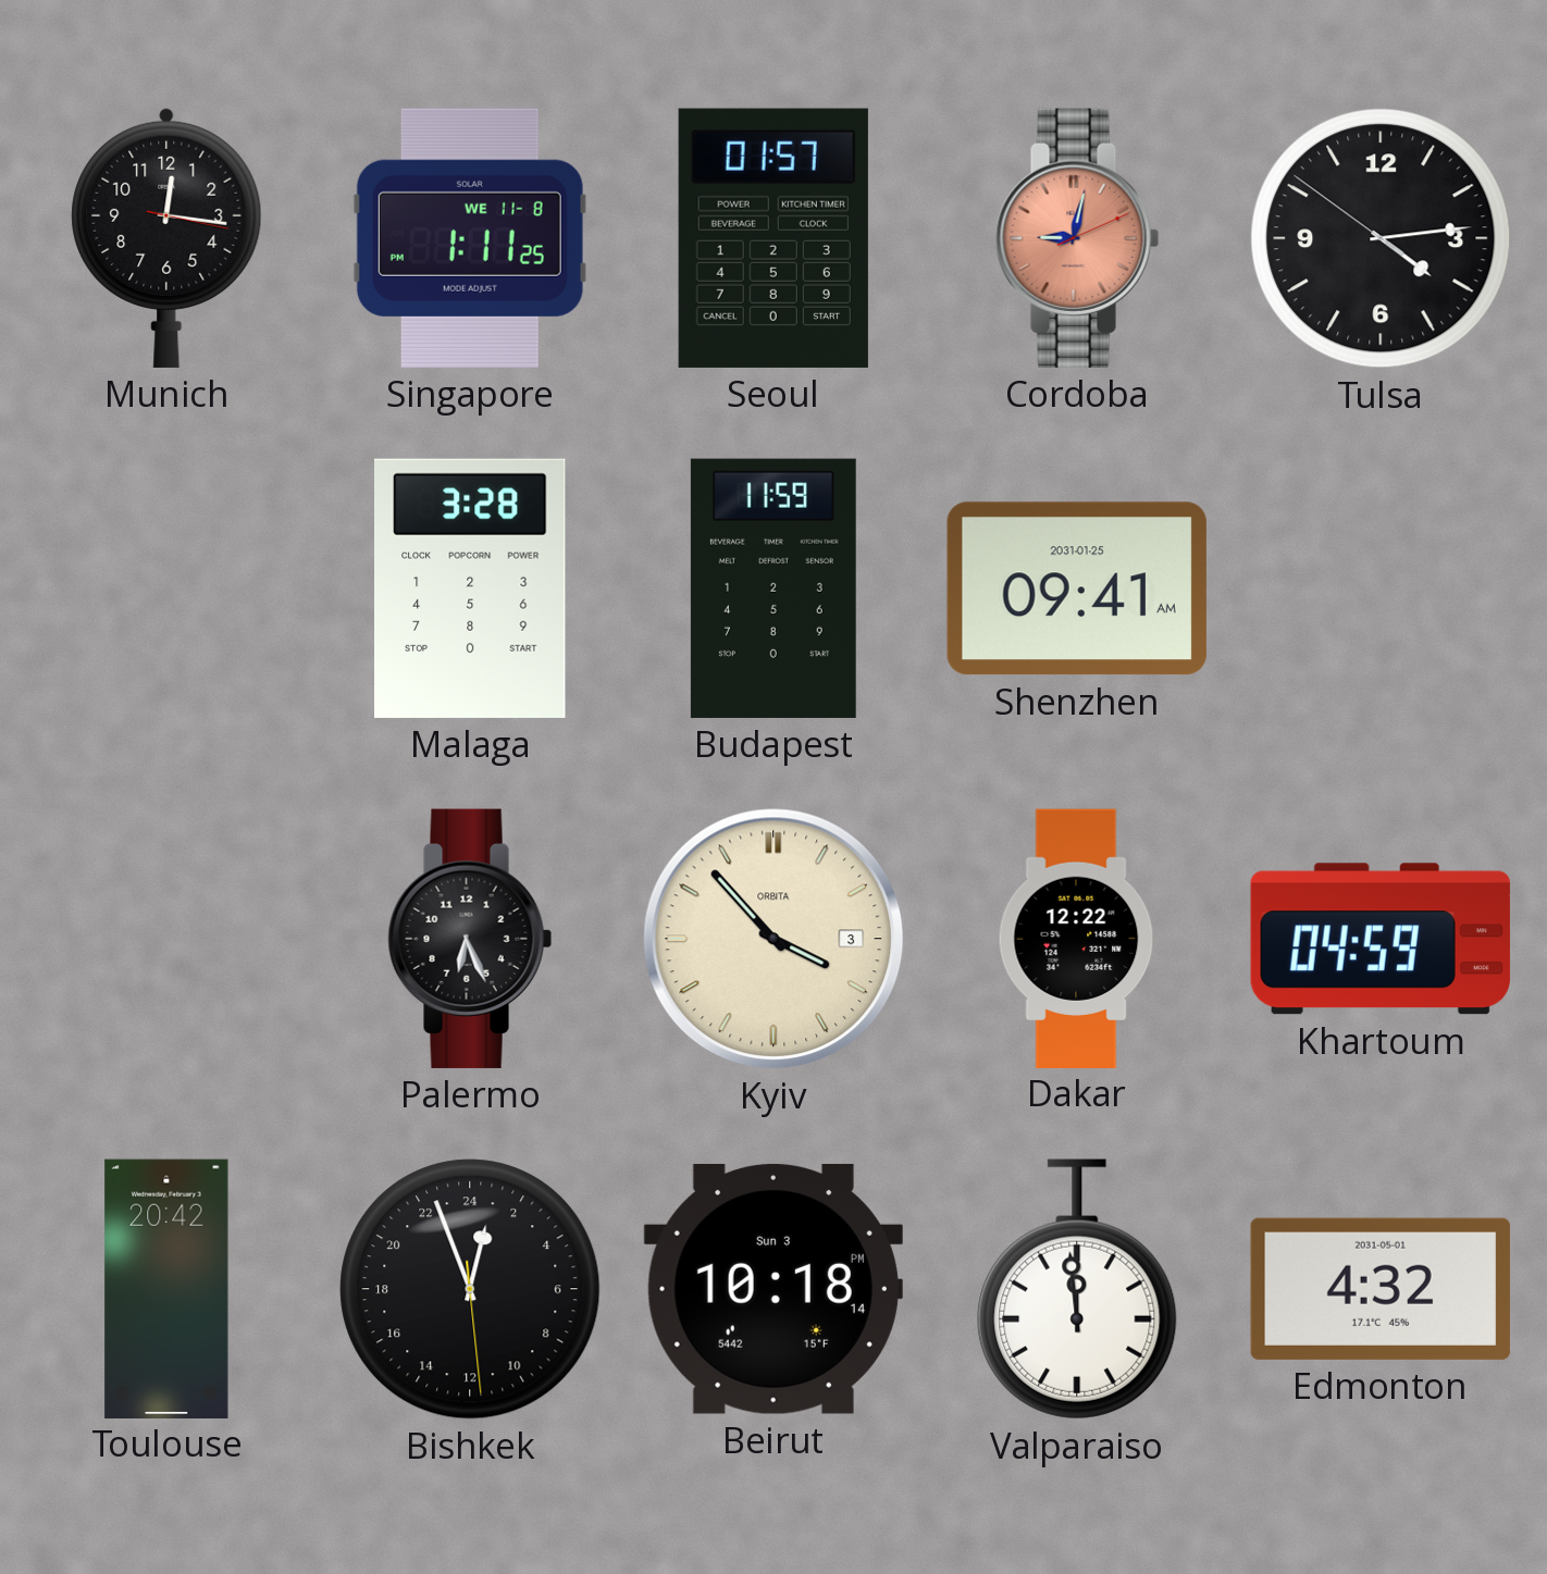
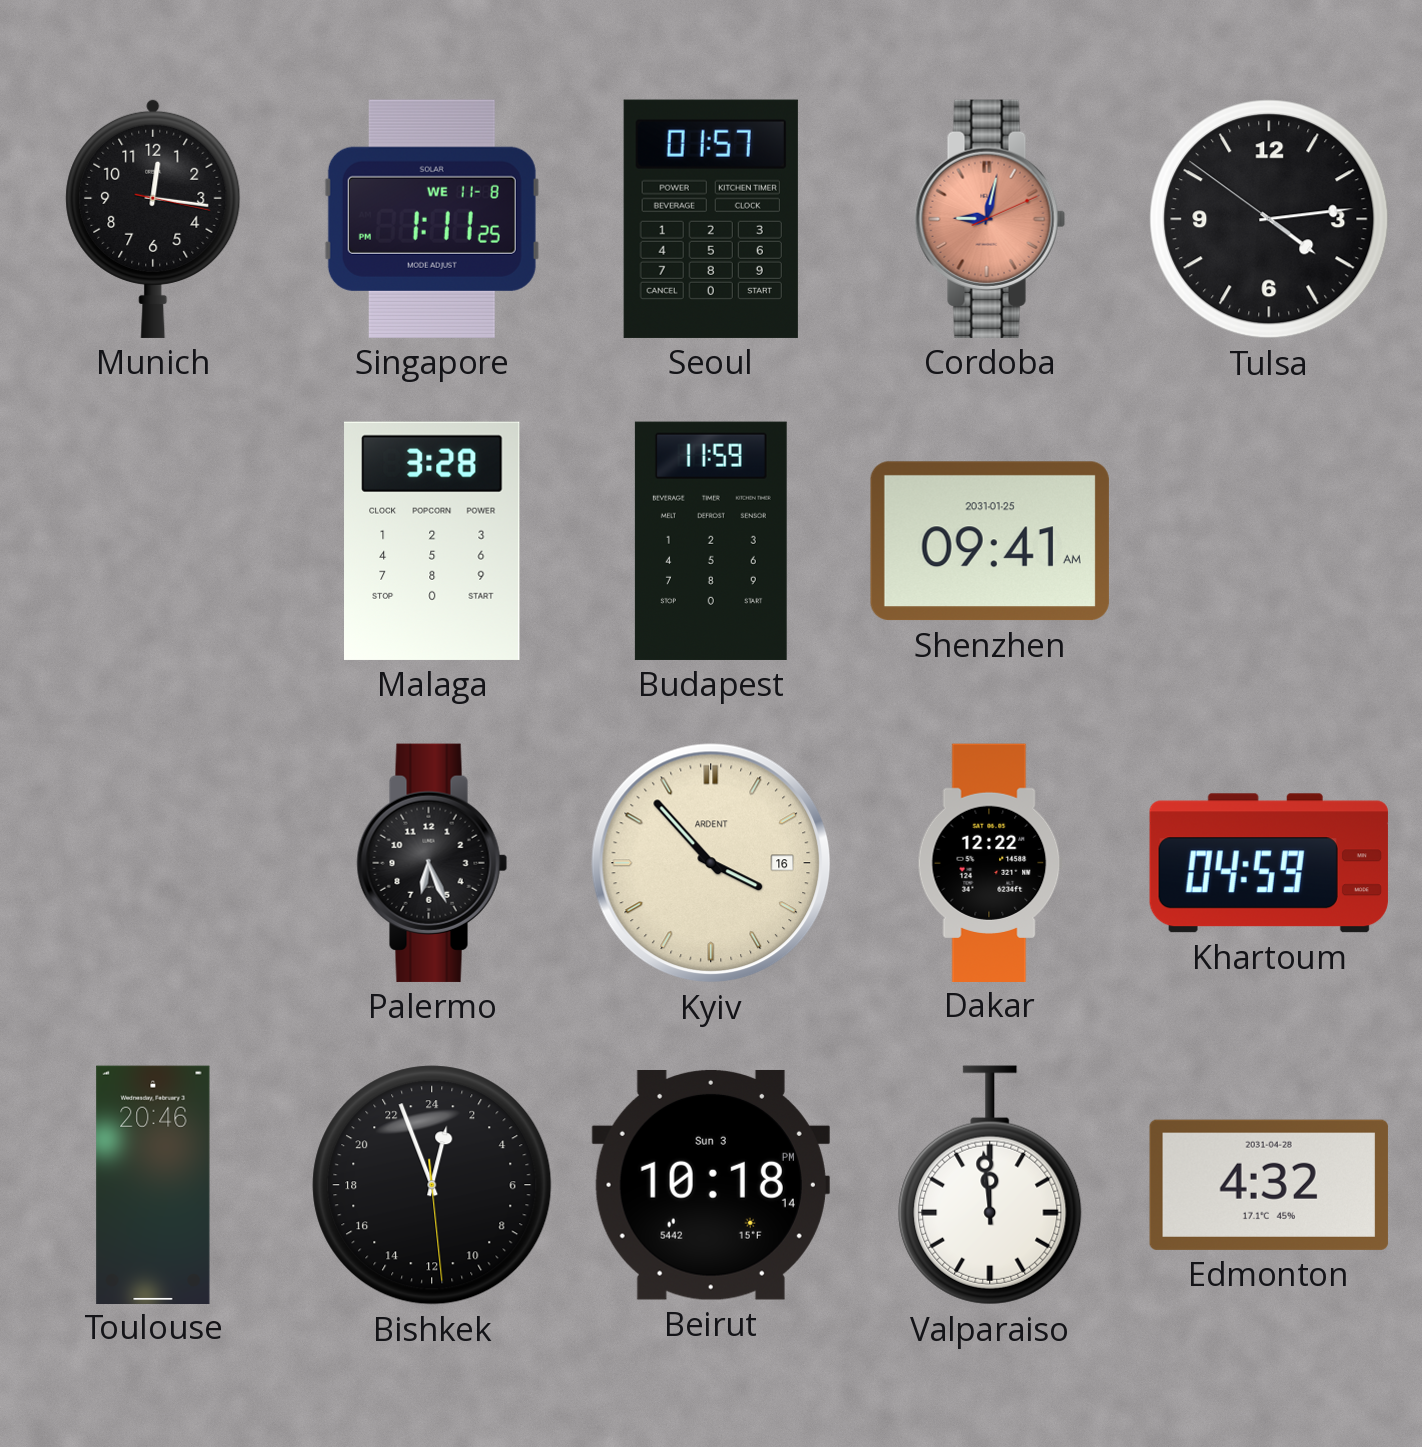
Kyiv date: 3 -> 16 (711, 863)
Kyiv brand: ORBITA -> ARDENT (711, 863)
Toulouse: 20:42 -> 20:46 (153, 1184)
Edmonton date: 2031-05-01 -> 2031-04-28 (1269, 1185)
